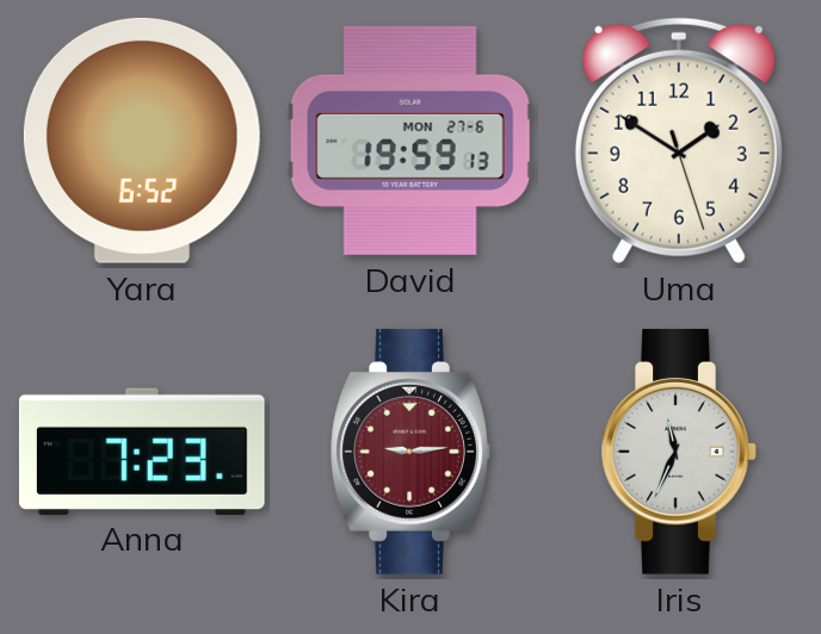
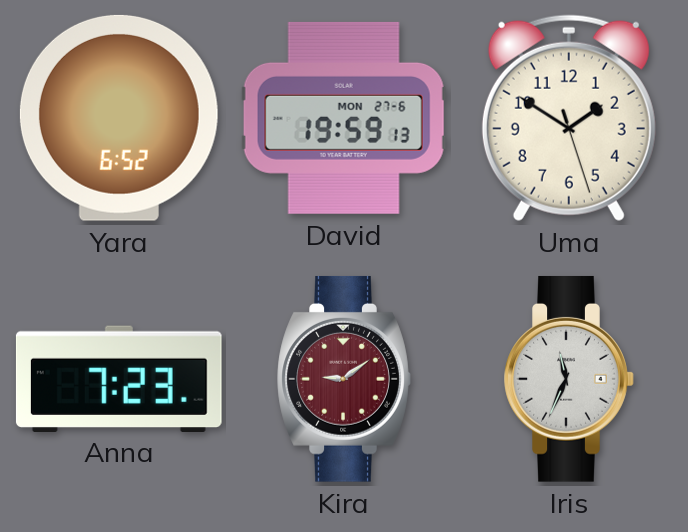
Kira: 9:14 -> 9:09 (344, 379)
